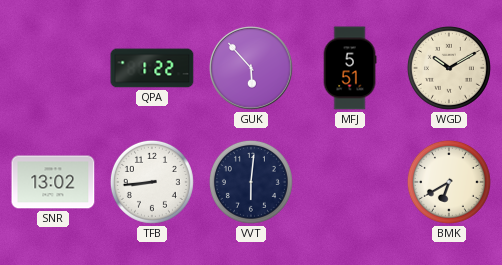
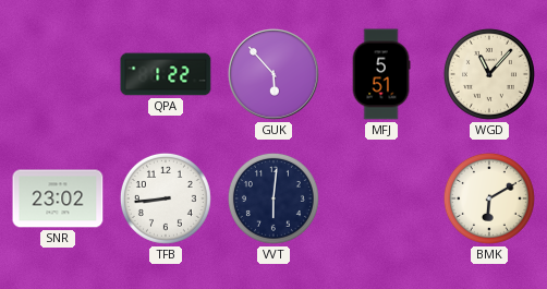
WGD: 10:10 -> 11:07 (489, 74)
SNR: 13:02 -> 23:02 (58, 198)
BMK: 6:40 -> 6:10 (489, 198)
